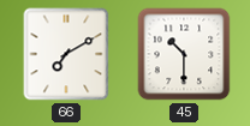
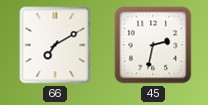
45: 10:30 -> 2:32 (153, 45)
